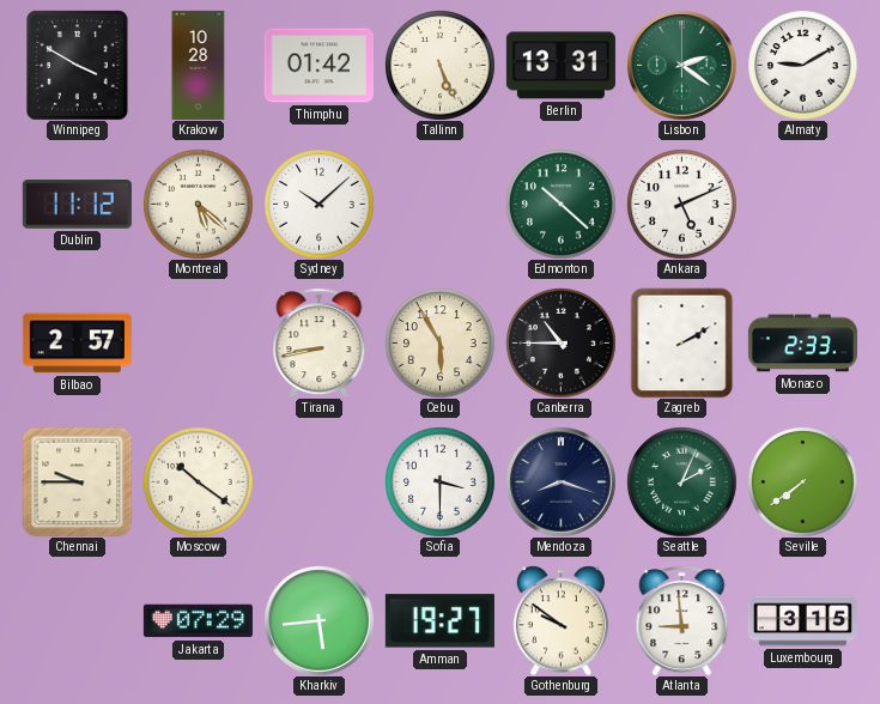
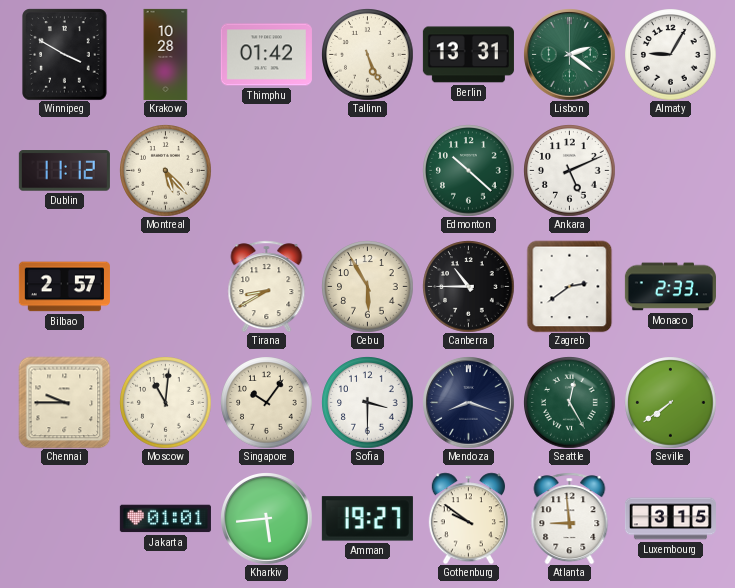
Almaty: 9:10 -> 9:05 (670, 54)
Montreal: 5:22 -> 5:23 (165, 170)
Sydney: 10:08 -> none (318, 204)
Tirana: 8:43 -> 8:40 (267, 286)
Zagreb: 2:10 -> 2:39 (570, 286)
Moscow: 10:21 -> 11:01 (165, 402)
Singapore: none -> 10:06 (266, 402)
Seattle: 2:04 -> 12:25 (569, 402)
Jakarta: 07:29 -> 01:01 (165, 519)
